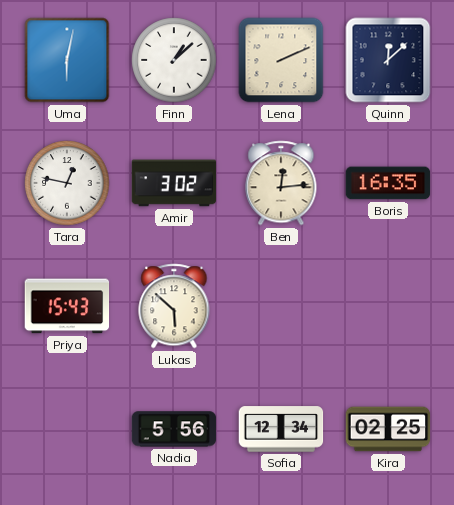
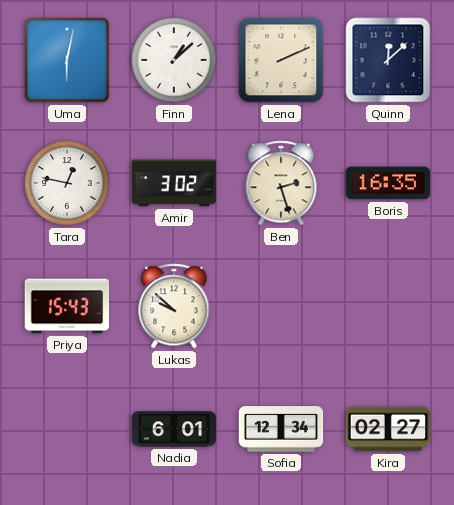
Ben: 12:14 -> 2:27 (281, 183)
Lukas: 5:52 -> 9:52 (174, 306)
Nadia: 5:56 -> 6:01 (174, 429)
Kira: 02:25 -> 02:27 (388, 429)
